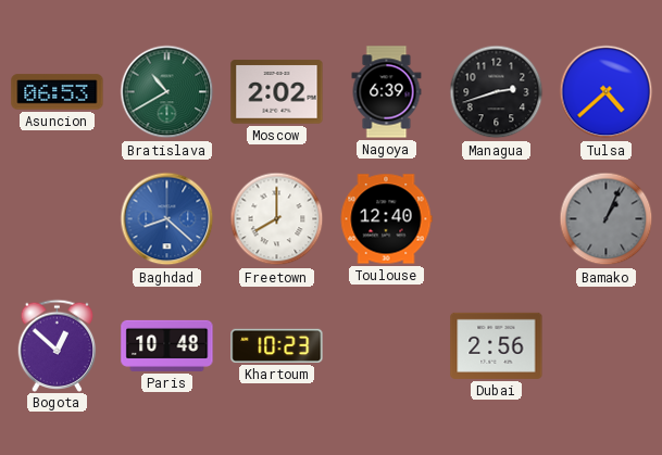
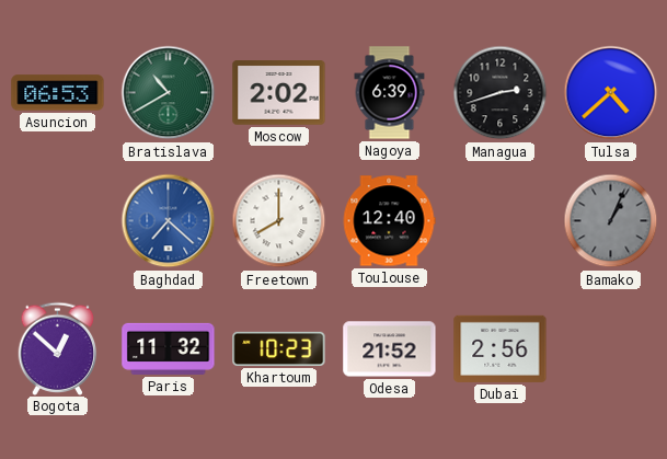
Baghdad: 8:22 -> 7:22 (169, 221)
Paris: 10:48 -> 11:32 (169, 348)
Odesa: none -> 21:52 (390, 349)
